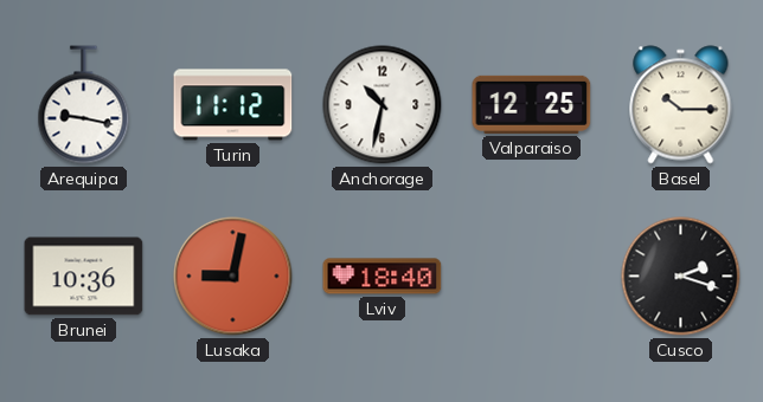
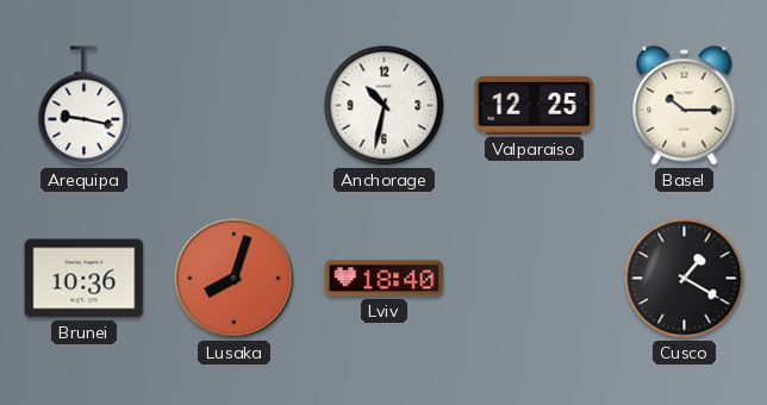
Turin: 11:12 -> none (233, 105)
Lusaka: 9:02 -> 8:03 (235, 279)
Cusco: 2:18 -> 1:20 (685, 279)
